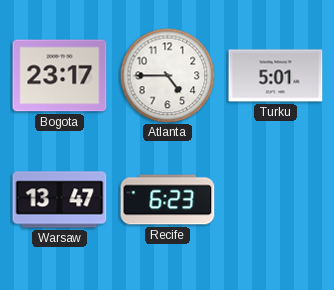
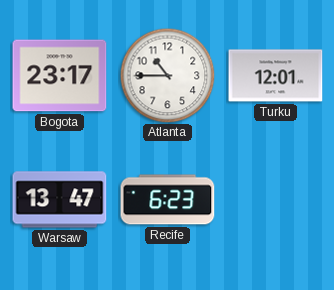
Atlanta: 4:45 -> 10:45 (167, 75)
Turku: 5:01 -> 12:01 (276, 76)
